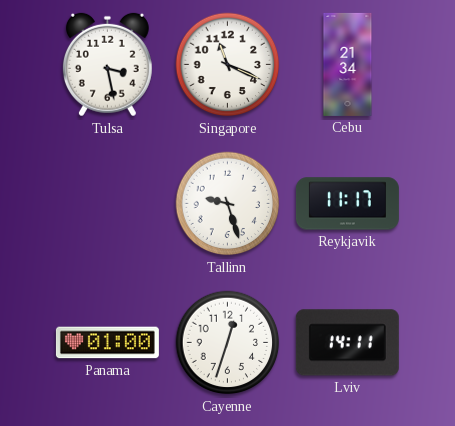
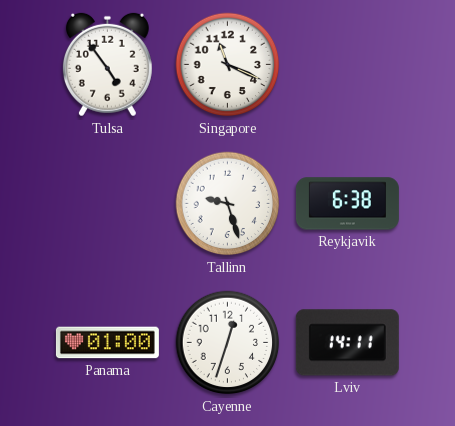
Tulsa: 3:28 -> 4:54 (107, 65)
Cebu: 21:34 -> none (348, 64)
Reykjavik: 11:17 -> 6:38 (347, 204)
